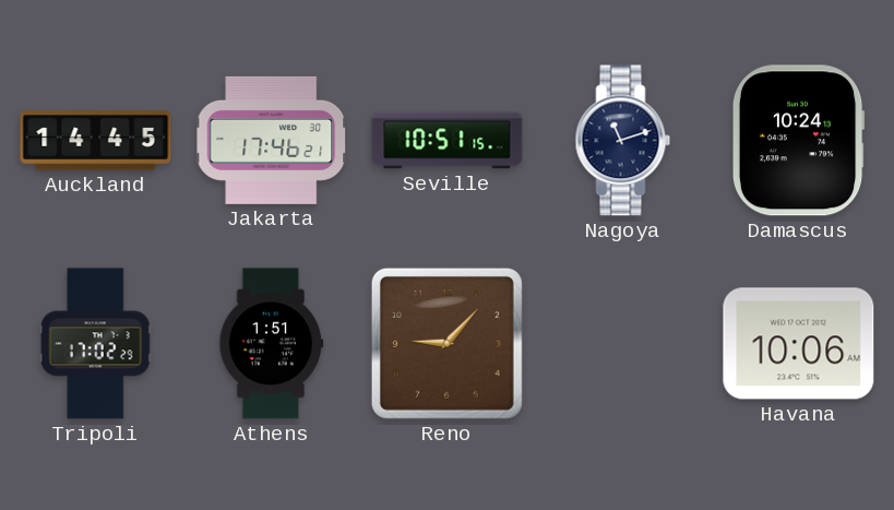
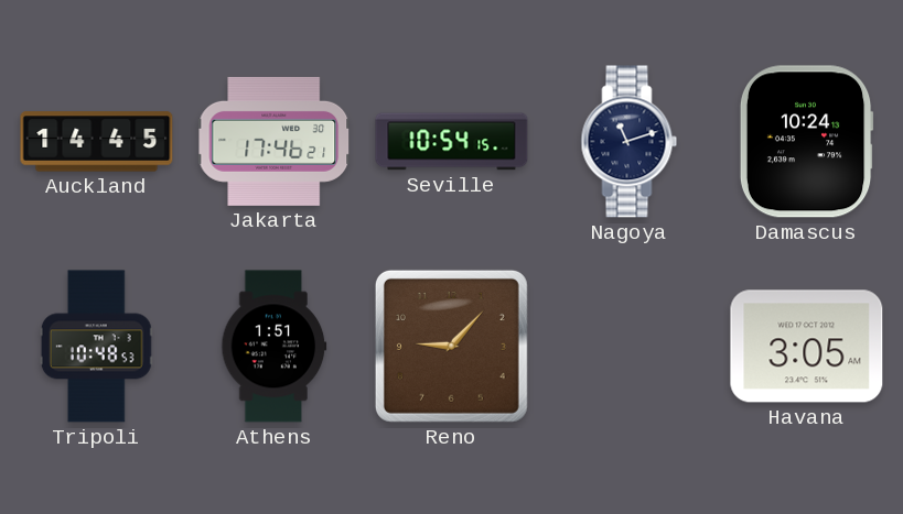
Seville: 10:51 -> 10:54 (452, 142)
Tripoli: 17:02 -> 10:48 (96, 347)
Havana: 10:06 -> 3:05 (807, 347)
